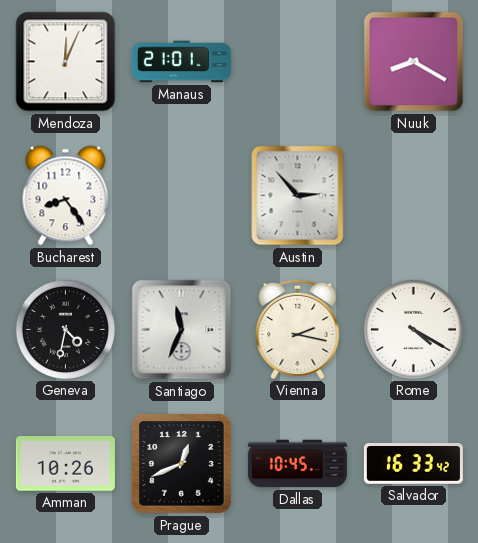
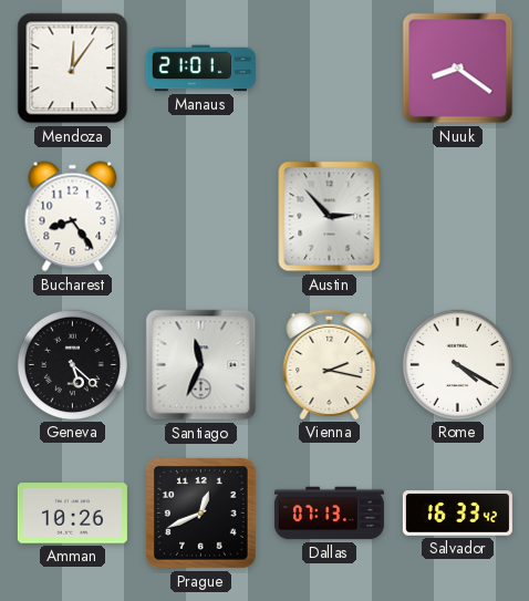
Mendoza: 12:04 -> 12:06 (73, 69)
Nuuk: 8:20 -> 8:21 (458, 69)
Geneva: 4:32 -> 5:22 (72, 364)
Dallas: 10:45 -> 07:13 (329, 514)
